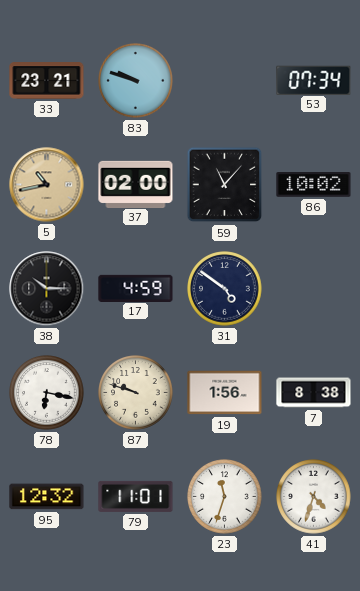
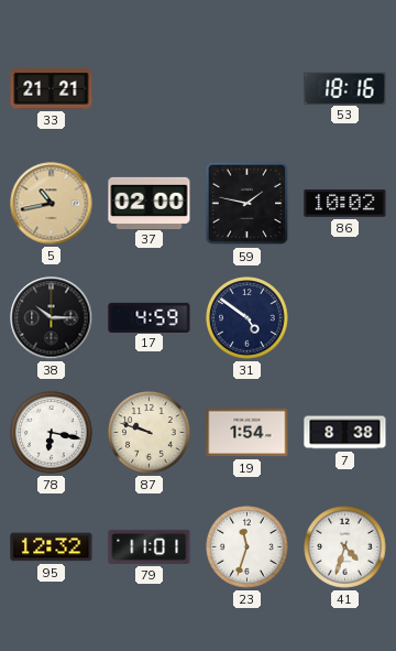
33: 23:21 -> 21:21 (52, 89)
83: 9:48 -> none (136, 81)
53: 07:34 -> 18:16 (345, 88)
59: 11:07 -> 1:47 (248, 204)
19: 1:56 -> 1:54 (248, 433)
